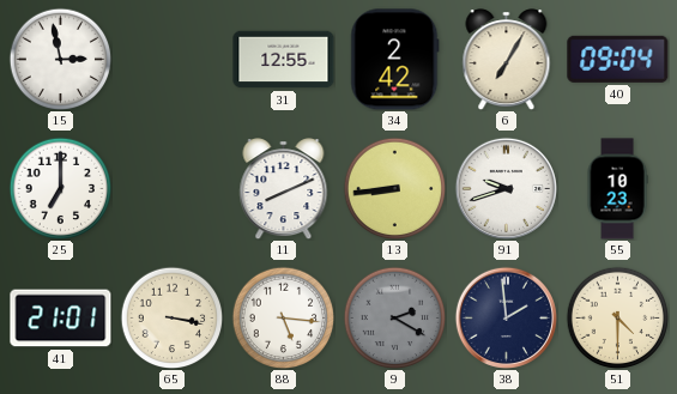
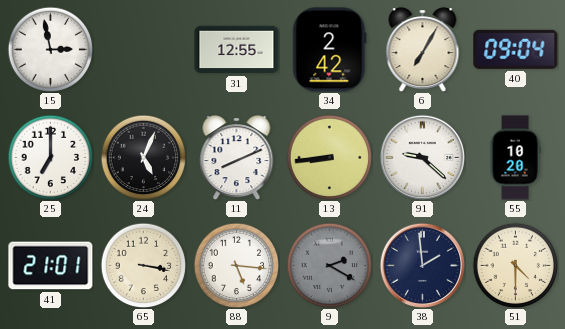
24: none -> 5:04 (143, 157)
91: 9:42 -> 9:22 (422, 157)
55: 10:23 -> 10:20 (515, 158)
